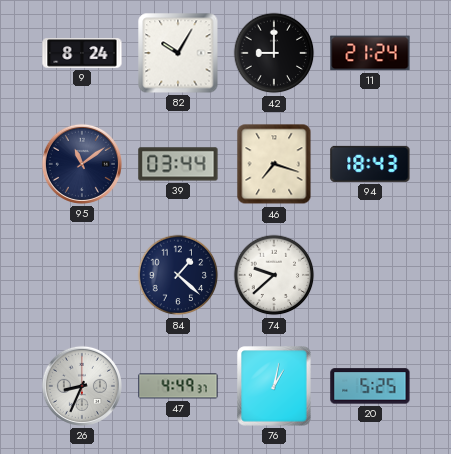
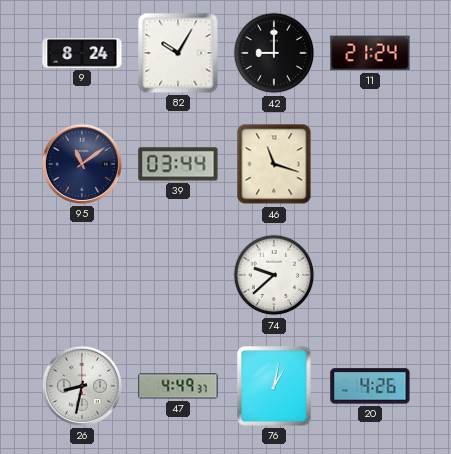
46: 7:18 -> 11:18 (274, 164)
94: 18:43 -> none (370, 164)
84: 1:22 -> none (178, 275)
26: 8:34 -> 8:32 (82, 386)
20: 5:25 -> 4:26 (370, 386)
